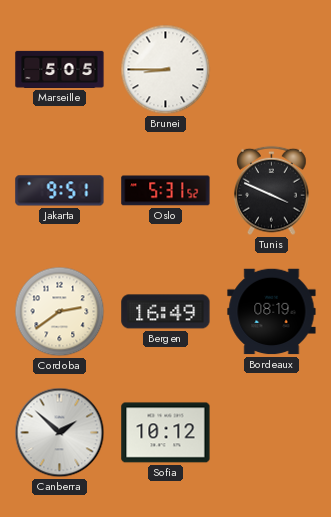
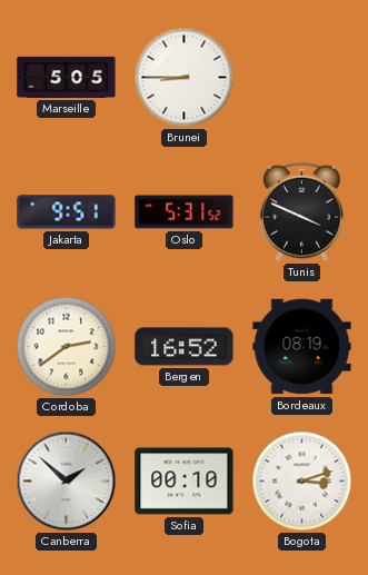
Bergen: 16:49 -> 16:52 (185, 347)
Sofia: 10:12 -> 00:10 (185, 482)
Bogota: none -> 3:12 (302, 482)
